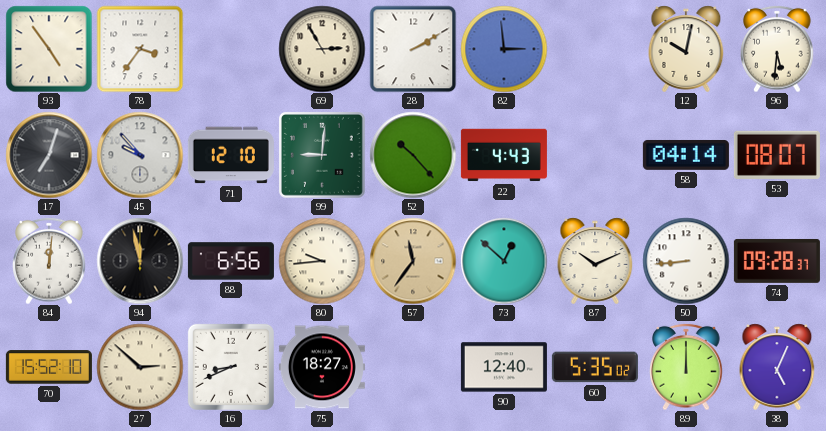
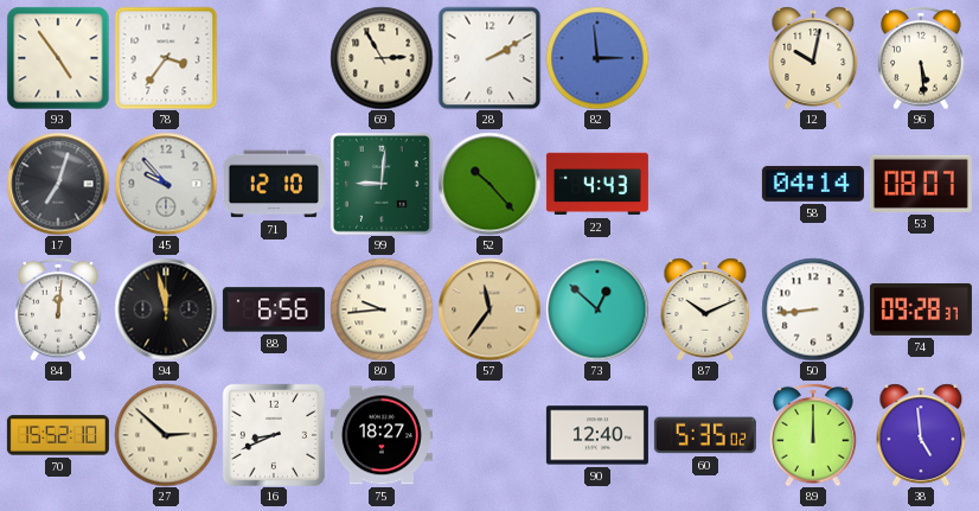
96: 5:31 -> 5:29 (921, 58)
38: 5:04 -> 4:59 (921, 435)
